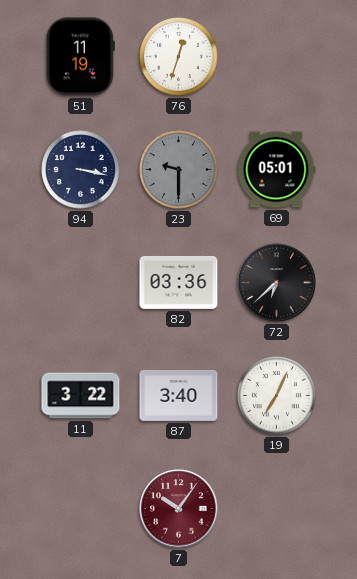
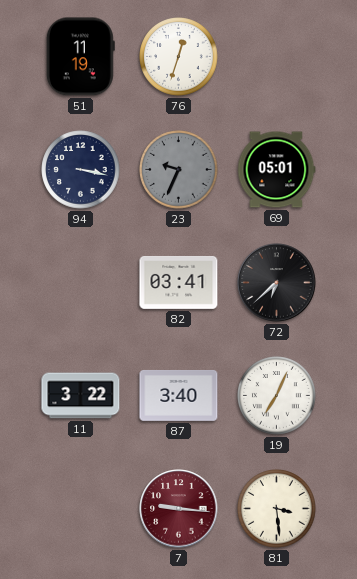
23: 9:30 -> 9:34 (179, 170)
82: 03:36 -> 03:41 (179, 282)
7: 10:06 -> 9:16 (179, 509)
81: none -> 3:29 (277, 509)
